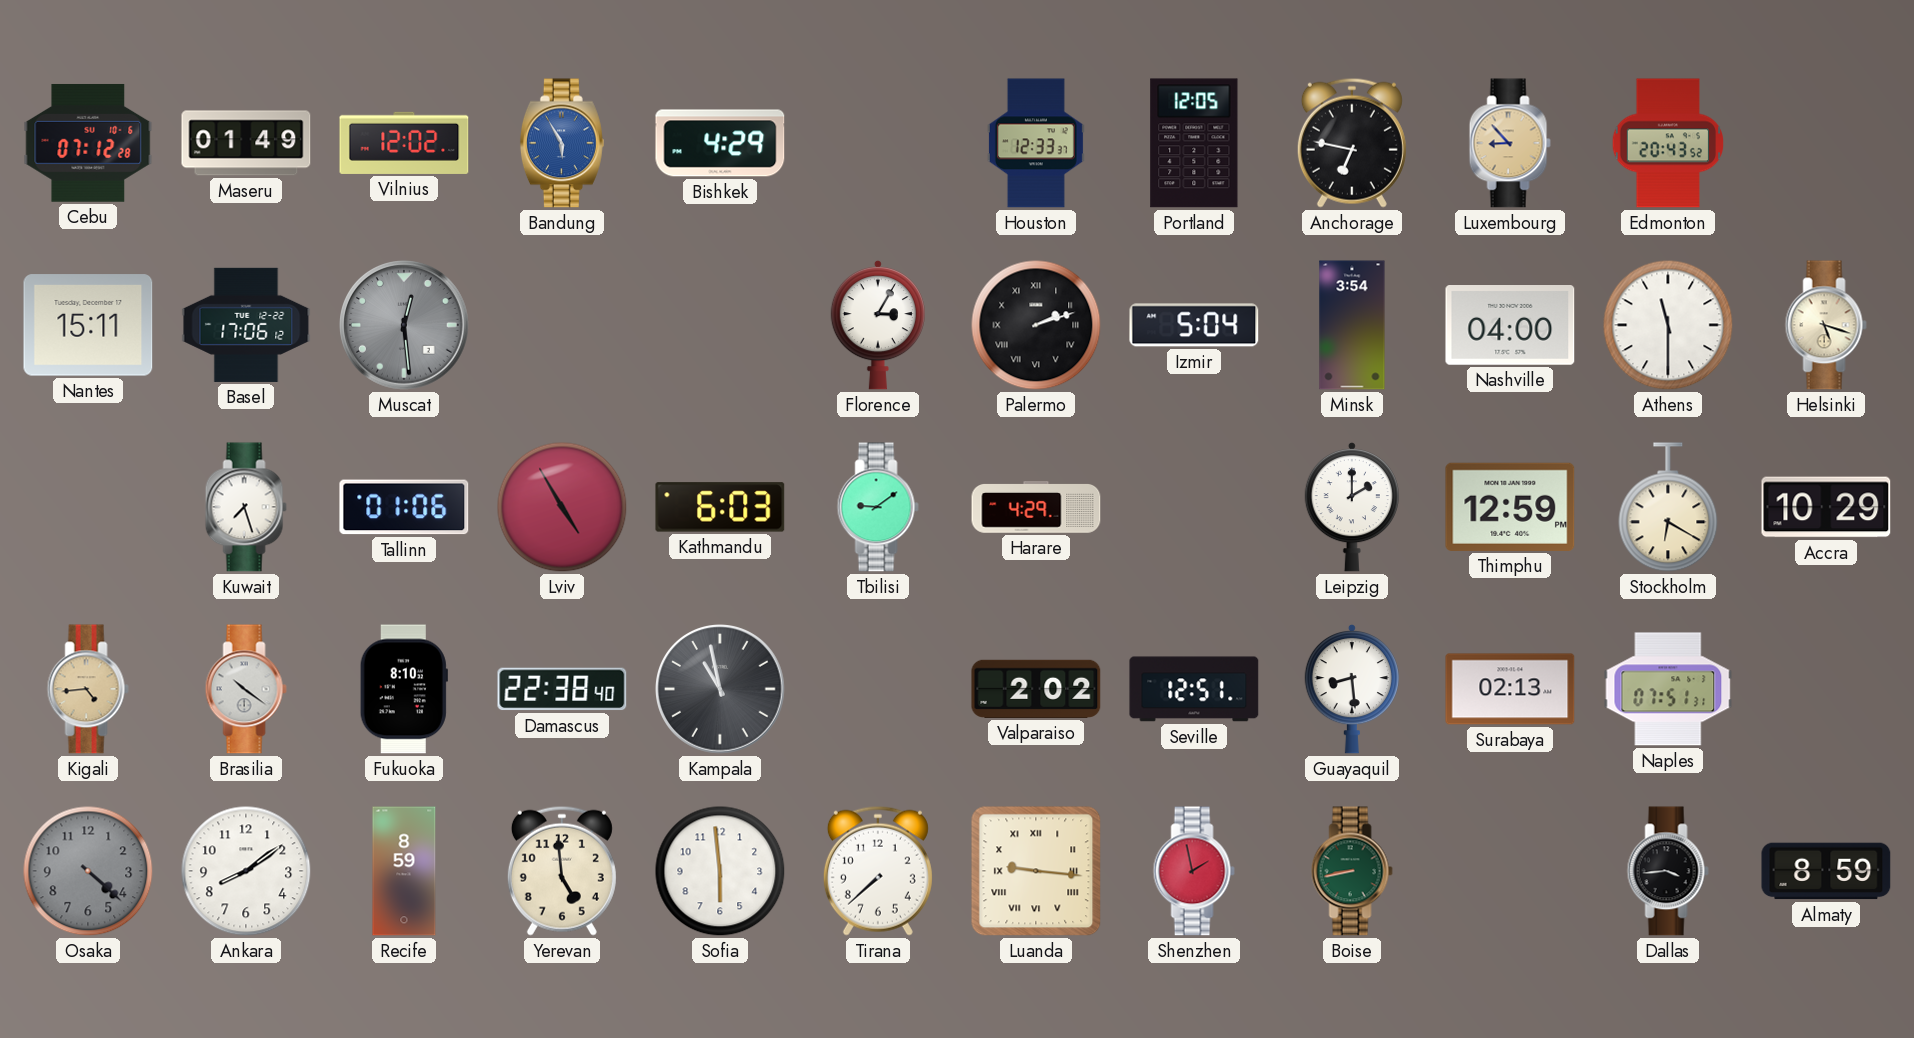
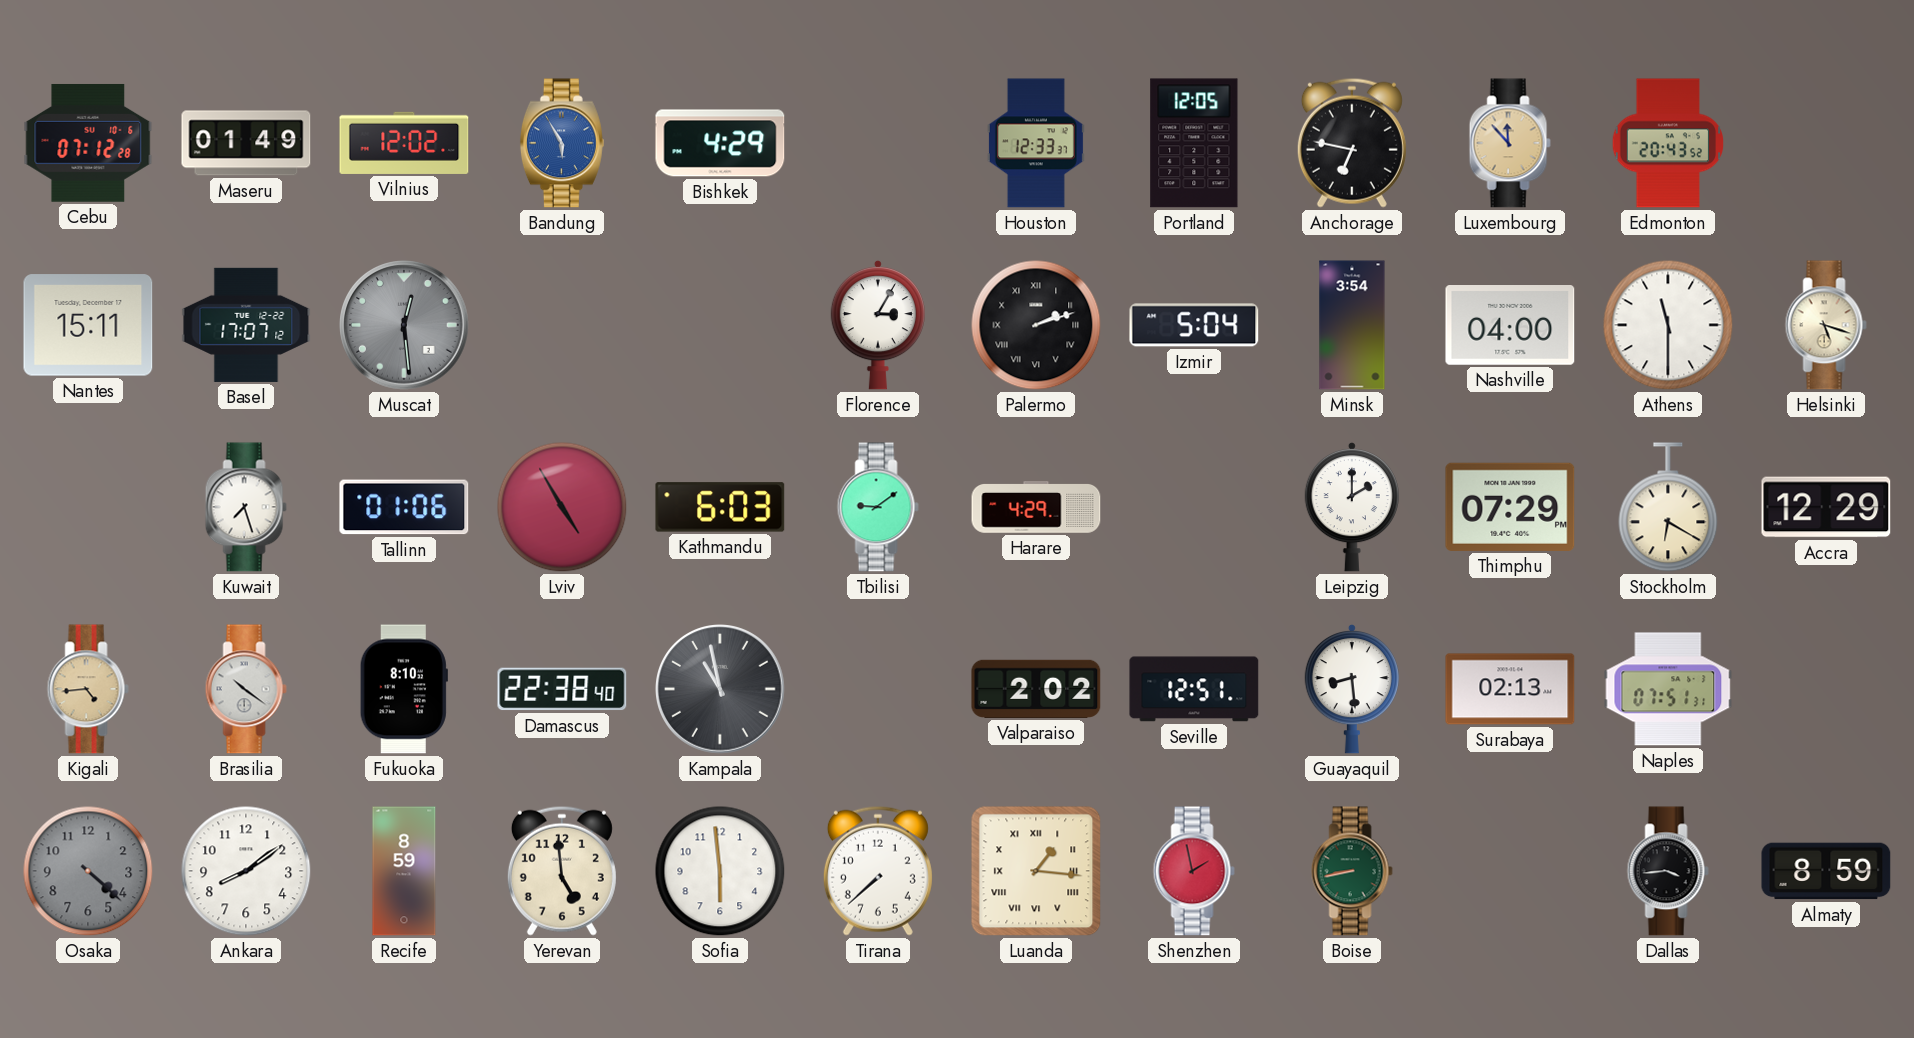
Luxembourg: 8:53 -> 11:53 (1510, 143)
Basel: 17:06 -> 17:07 (246, 325)
Thimphu: 12:59 -> 07:29 (1510, 507)
Accra: 10:29 -> 12:29 (1826, 507)
Luanda: 9:16 -> 1:16 (1036, 871)
